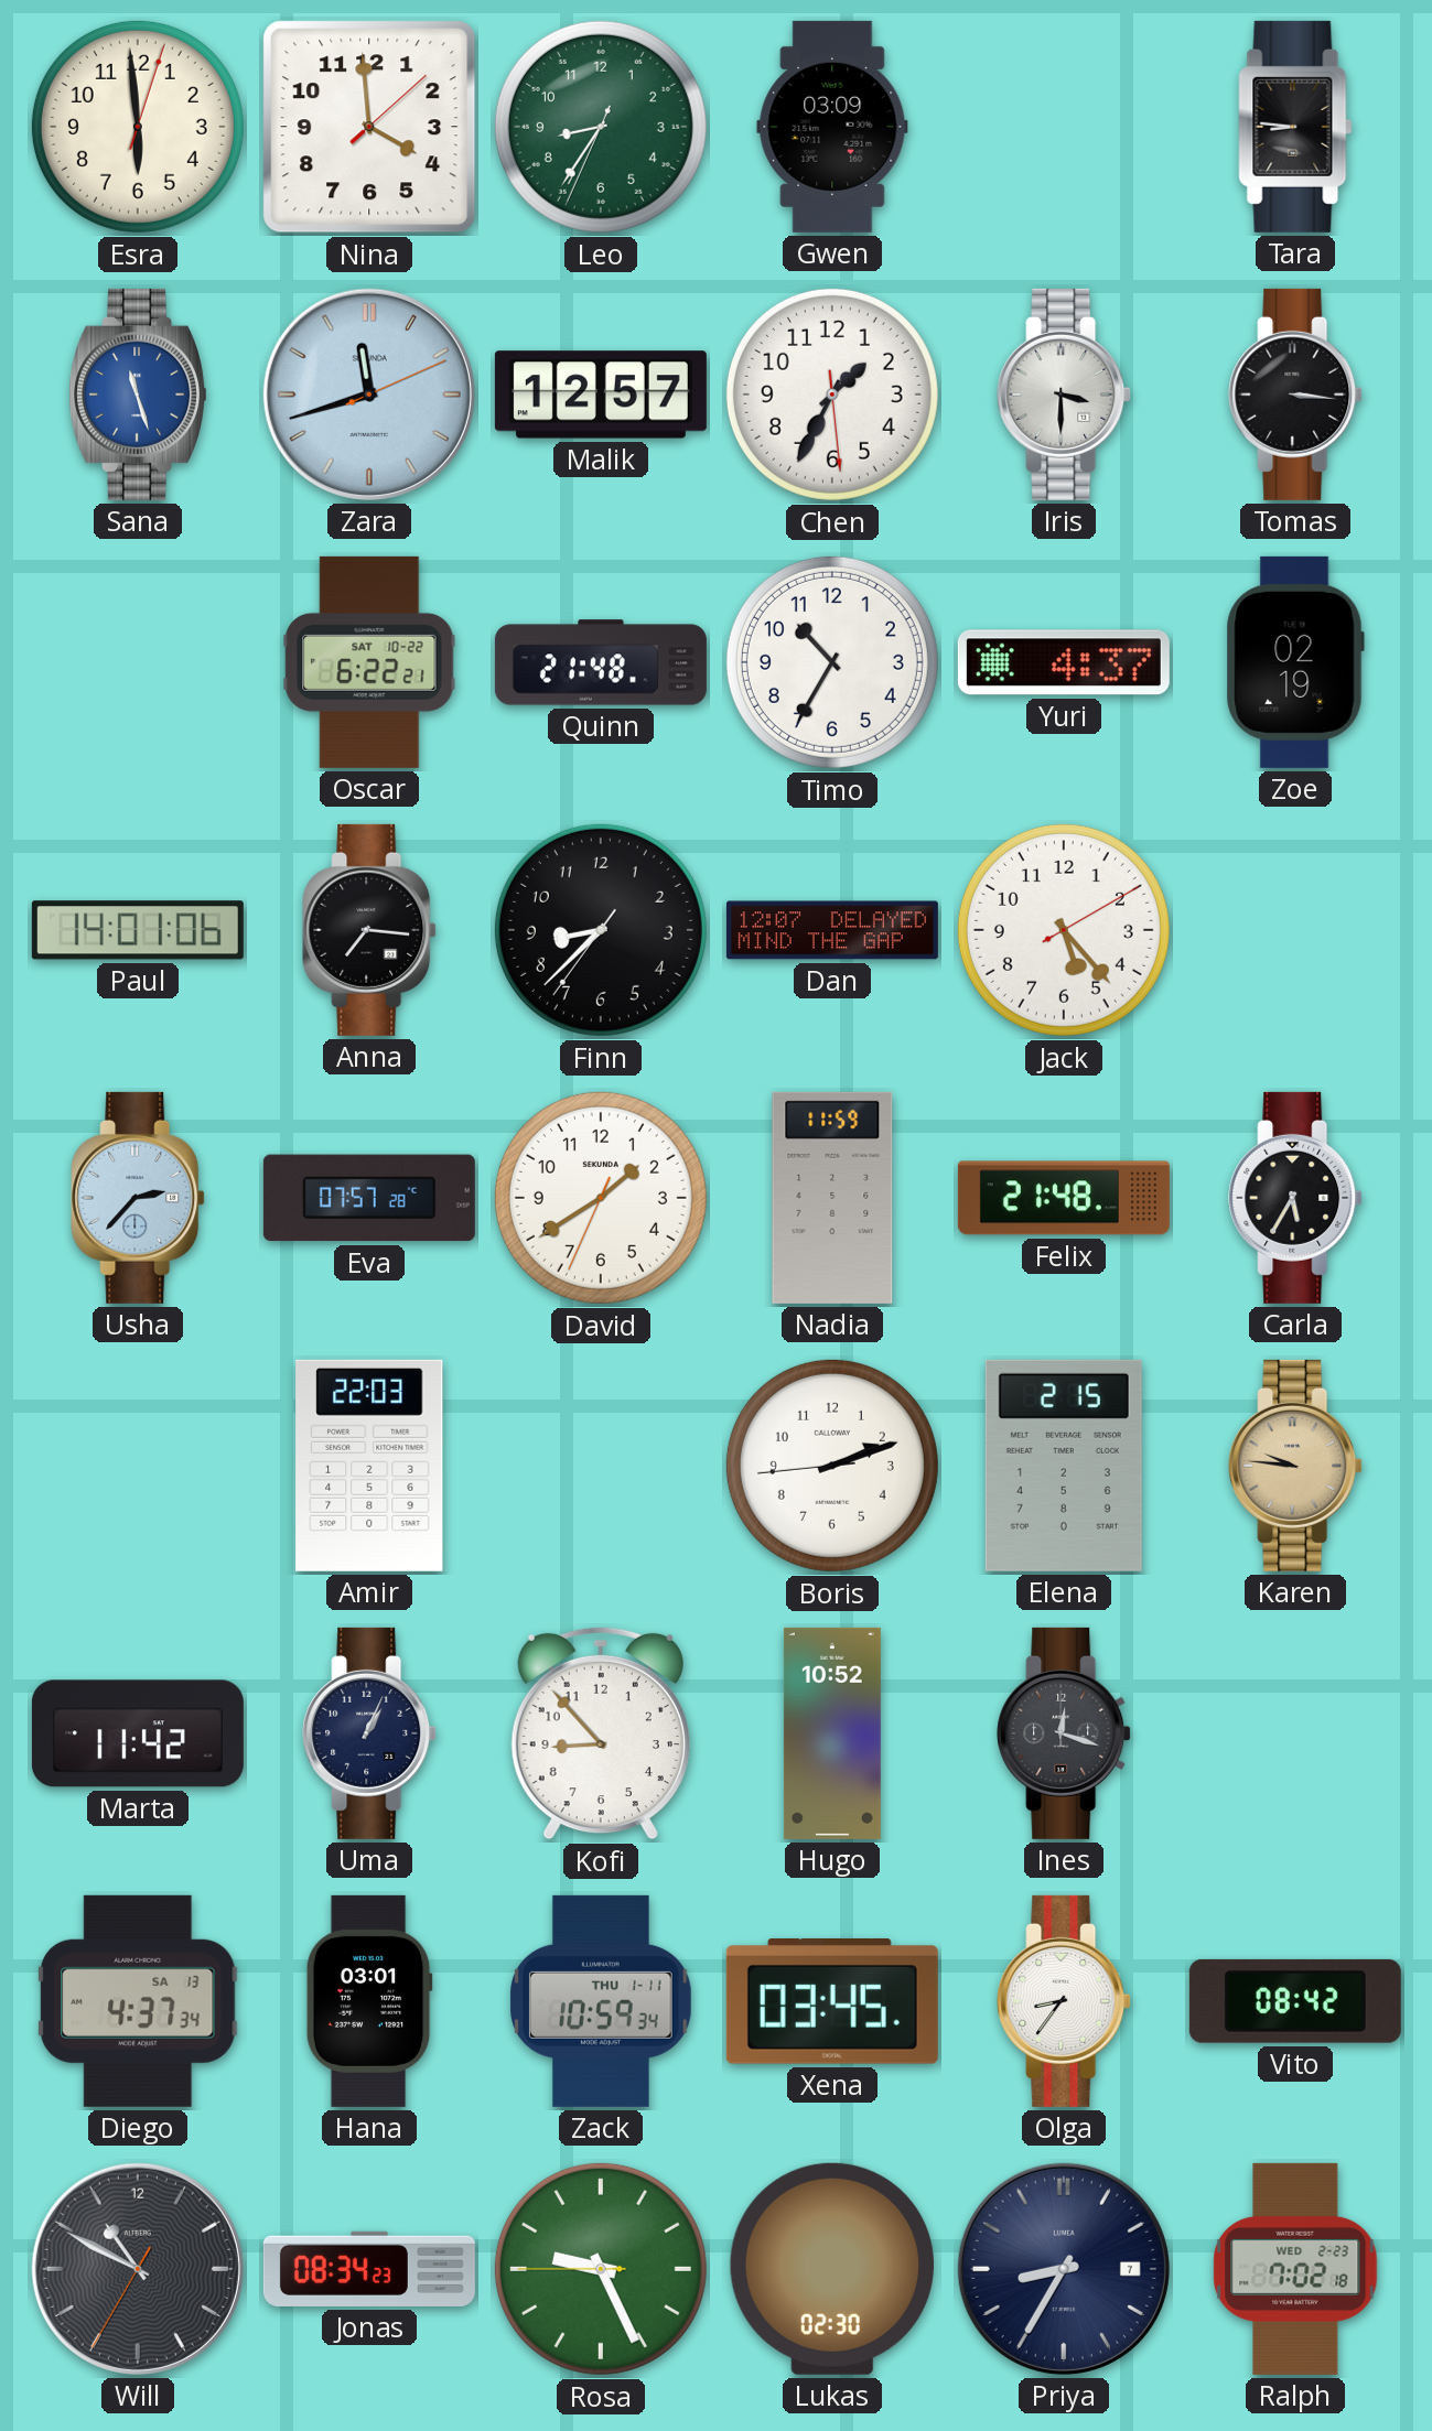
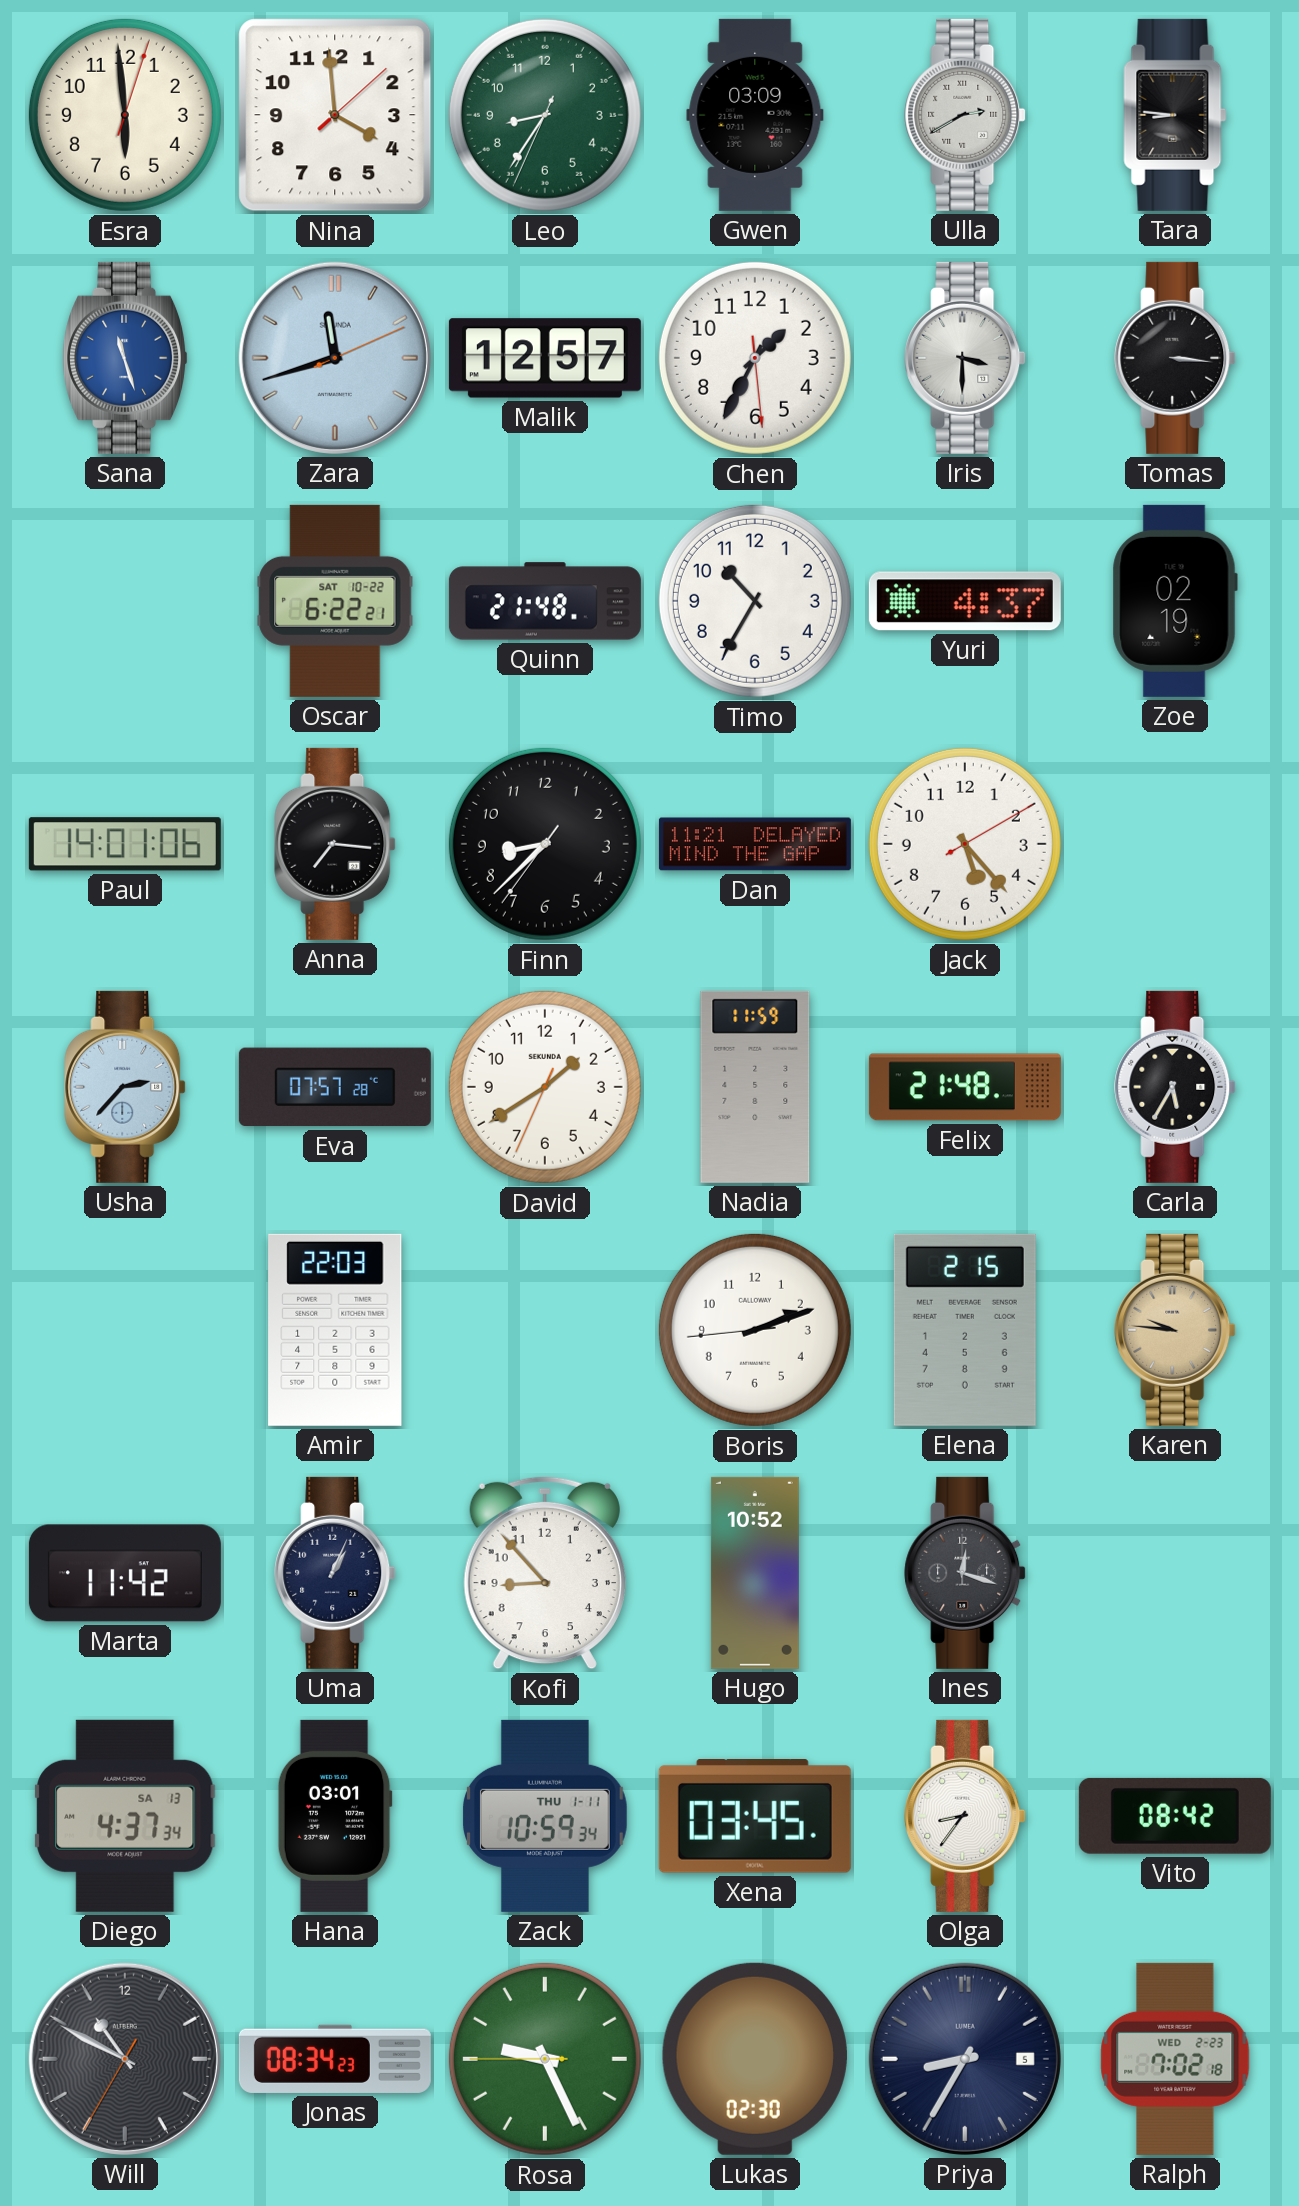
Ulla: none -> 2:40 (965, 115)
Dan: 12:07 -> 11:21 (755, 844)
Priya date: 7 -> 5 (965, 2059)
